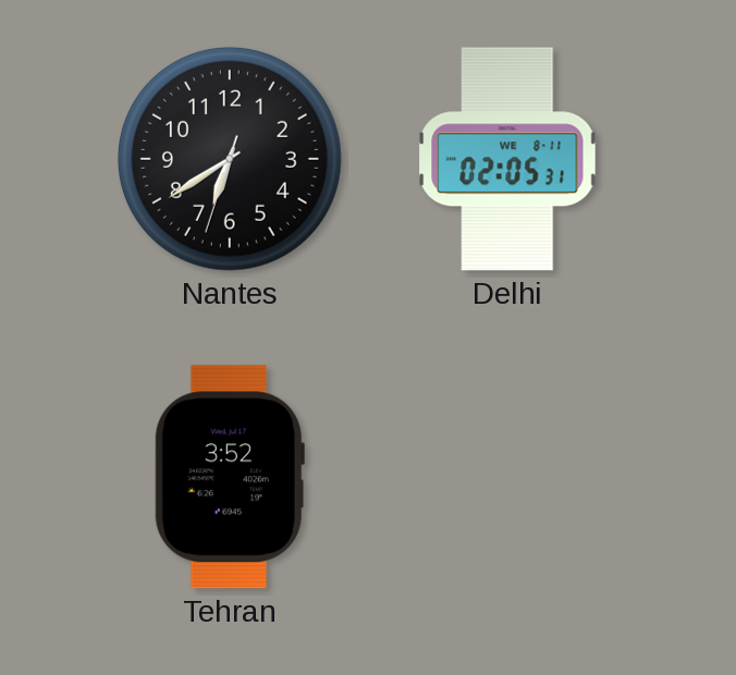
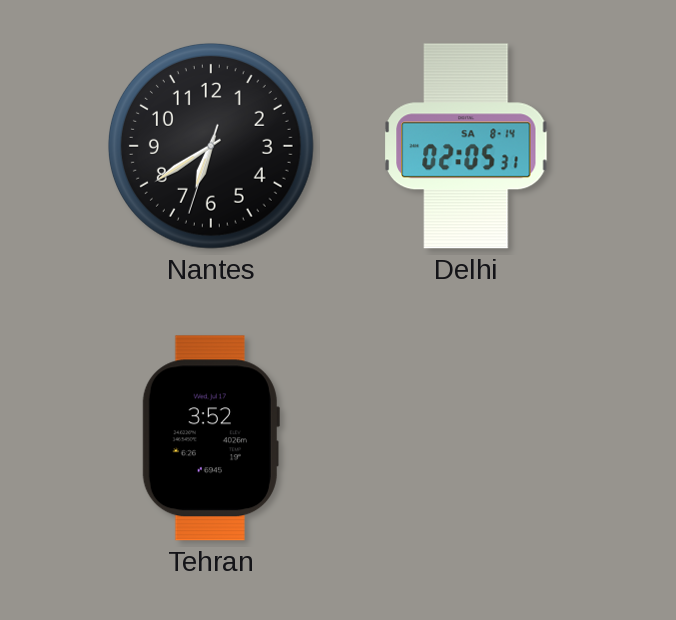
Delhi date: WE 8-11 -> SA 8-14 (466, 146)
